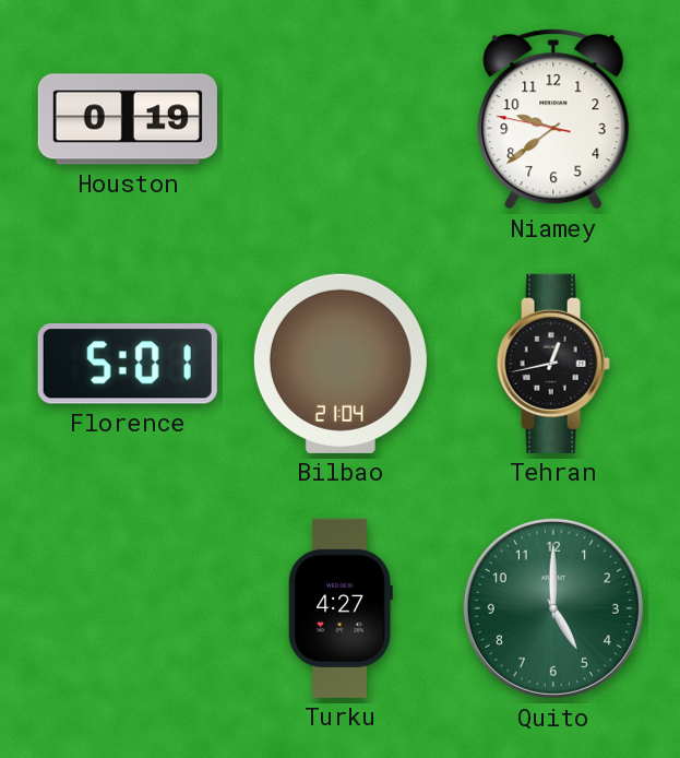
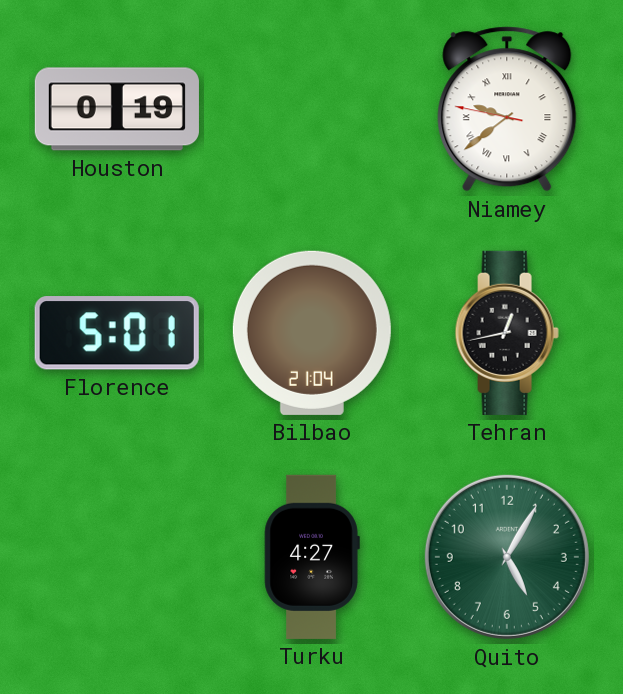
Niamey numerals: Arabic -> Roman (507, 109)
Quito: 5:00 -> 5:05 (507, 557)
